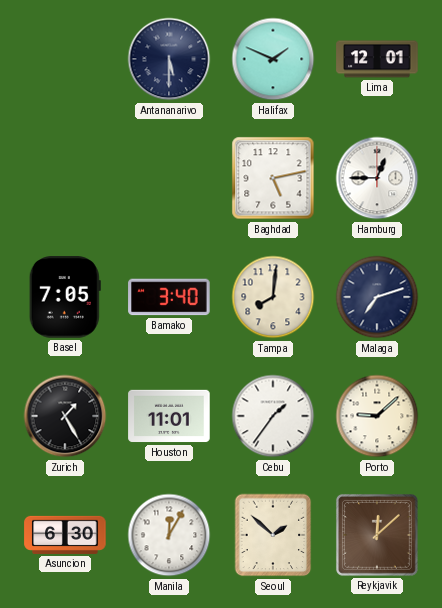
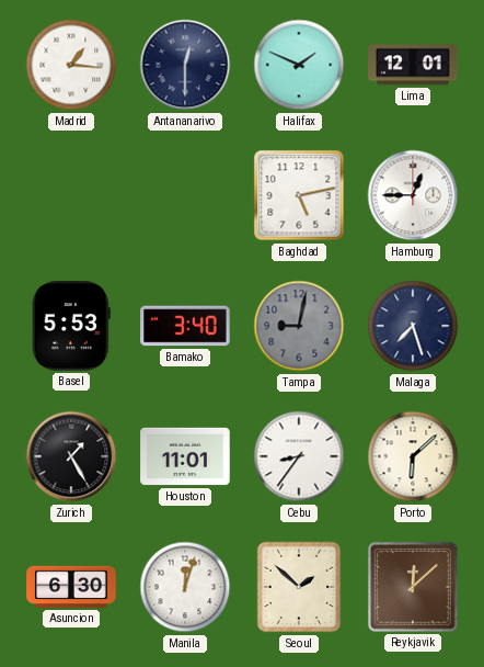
Madrid: none -> 1:16 (71, 65)
Antananarivo: 5:30 -> 12:30 (185, 65)
Basel: 7:05 -> 5:53 (71, 326)
Tampa: 8:01 -> 9:02 (299, 326)
Tampa dial: cream -> grey (299, 326)
Malaga: 7:12 -> 7:27 (413, 326)
Cebu: 1:36 -> 8:36 (299, 456)
Porto: 9:08 -> 6:08 (413, 456)
Manila: 12:05 -> 12:03 (185, 587)
